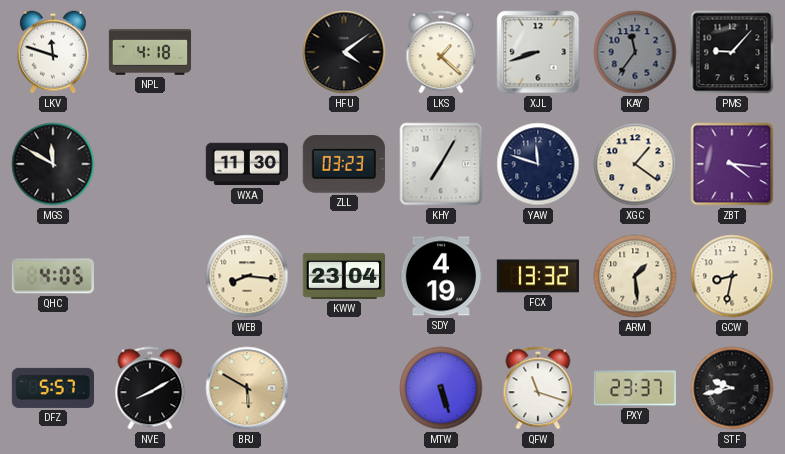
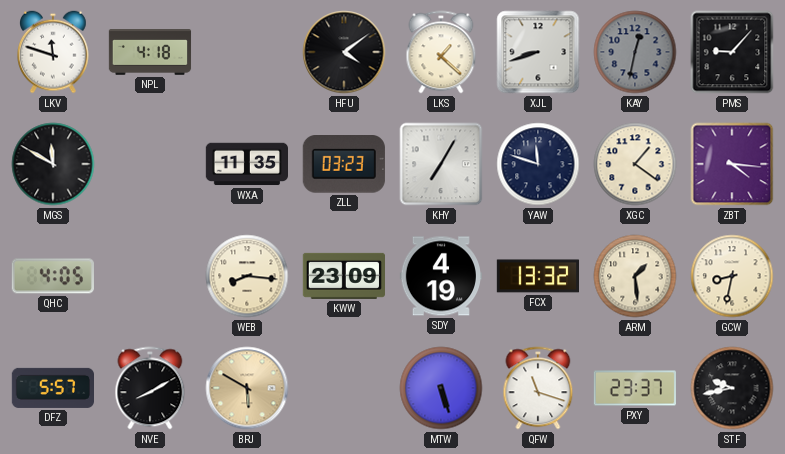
KAY: 11:36 -> 12:32 (635, 52)
WXA: 11:30 -> 11:35 (246, 164)
KWW: 23:04 -> 23:09 (343, 276)
